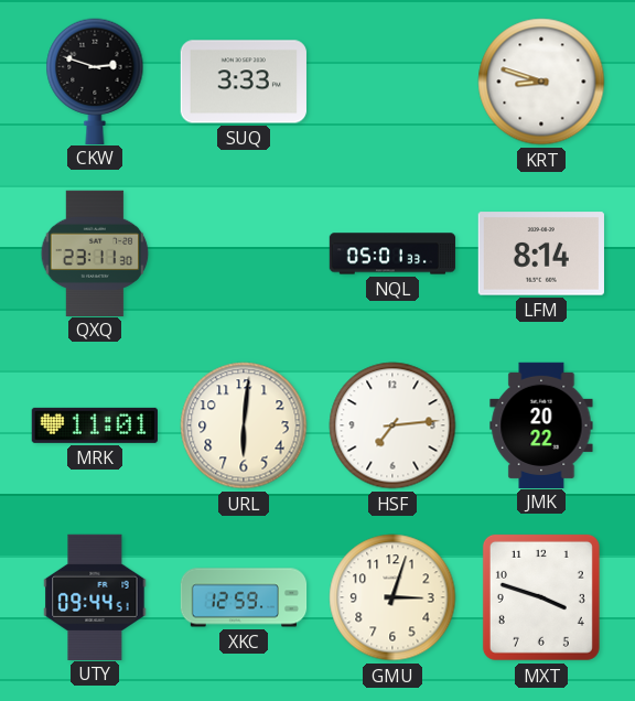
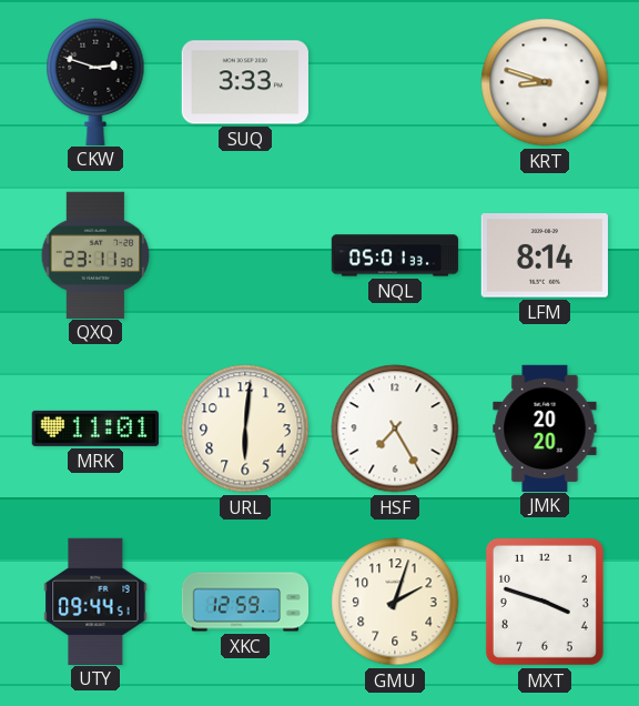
HSF: 7:14 -> 7:25 (395, 428)
JMK: 20:22 -> 20:20 (545, 427)
GMU: 3:03 -> 2:03 (395, 602)
